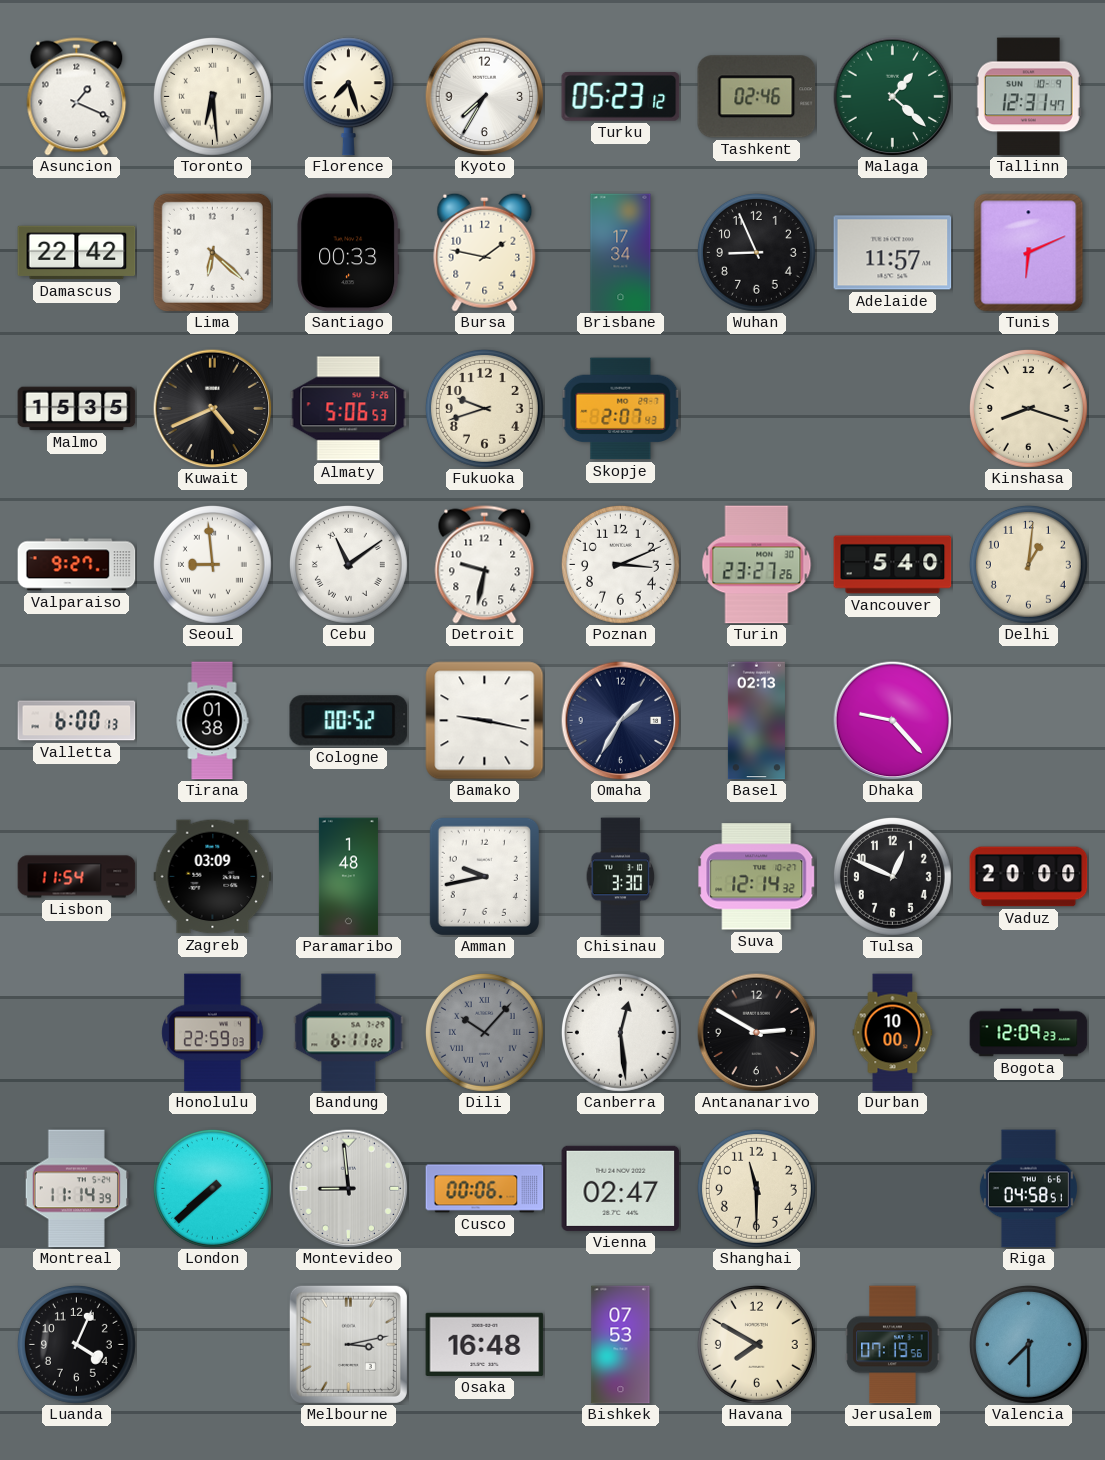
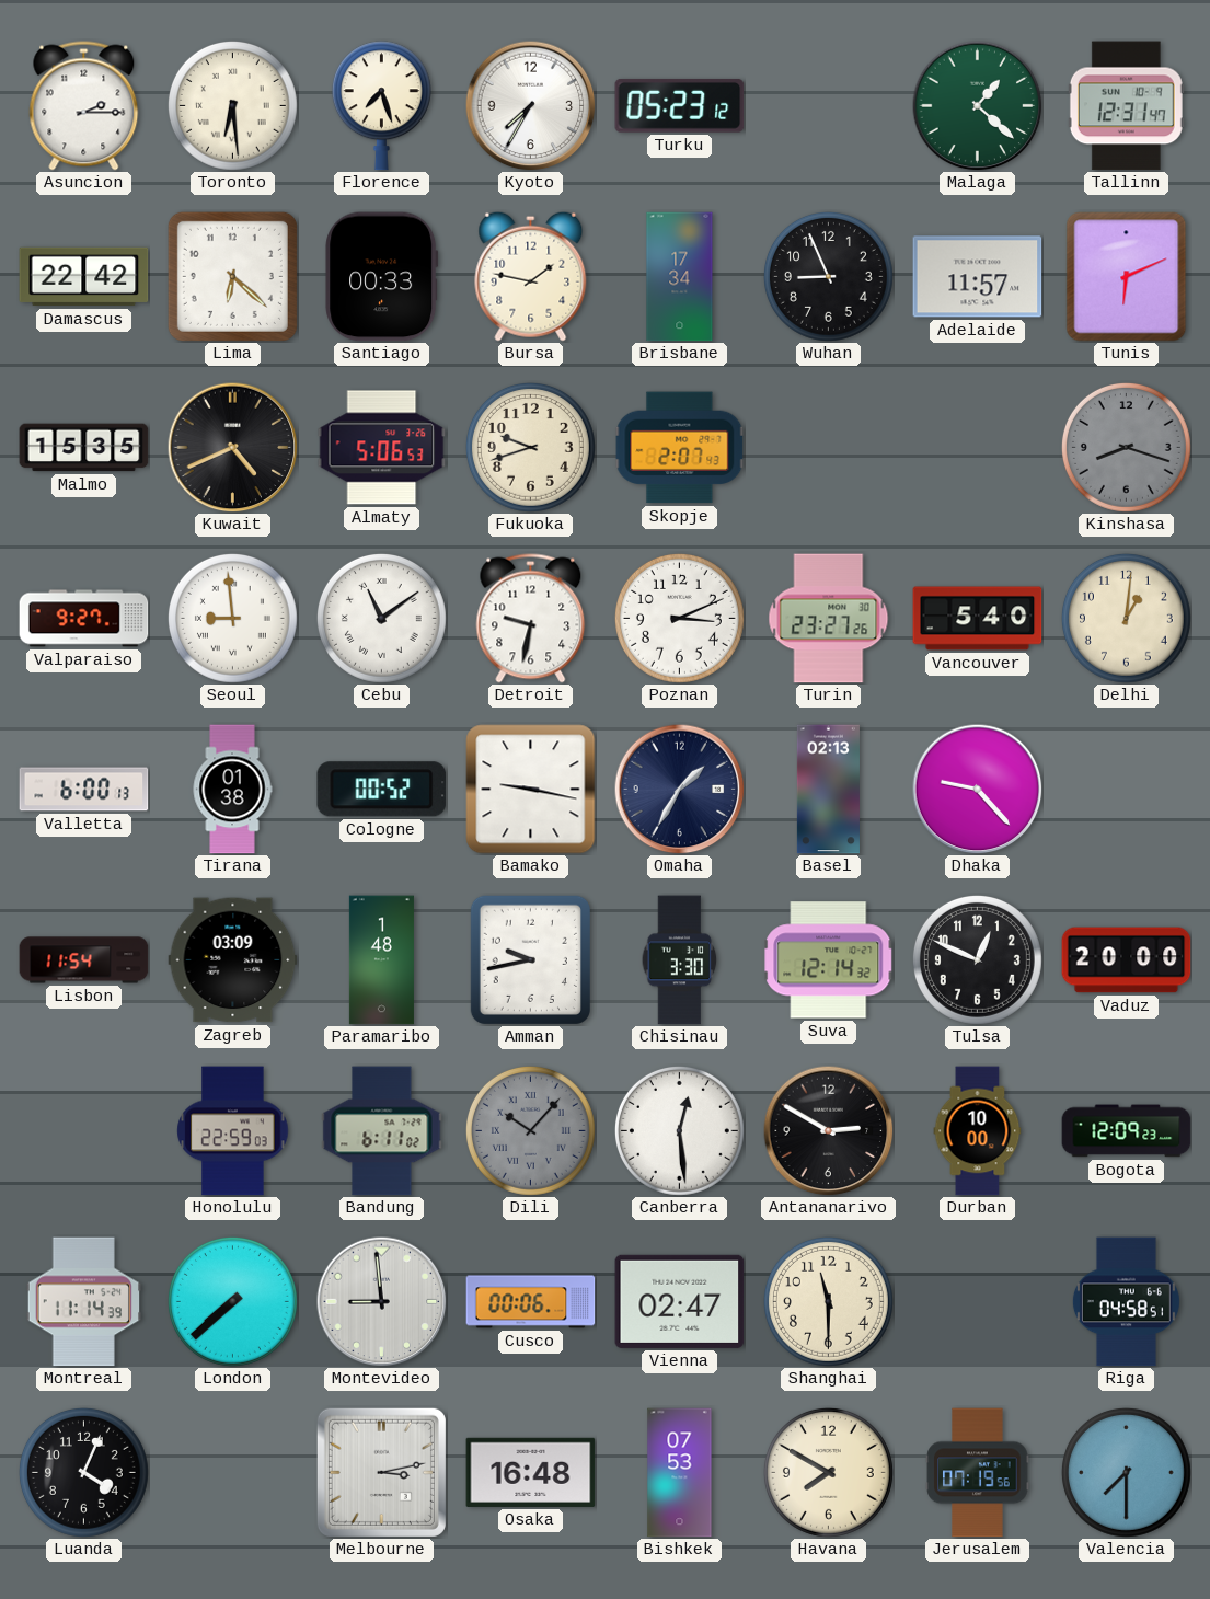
Asuncion: 1:19 -> 2:15 (84, 106)
Tashkent: 02:46 -> none (757, 97)
Kinshasa dial: cream -> grey (1126, 447)
